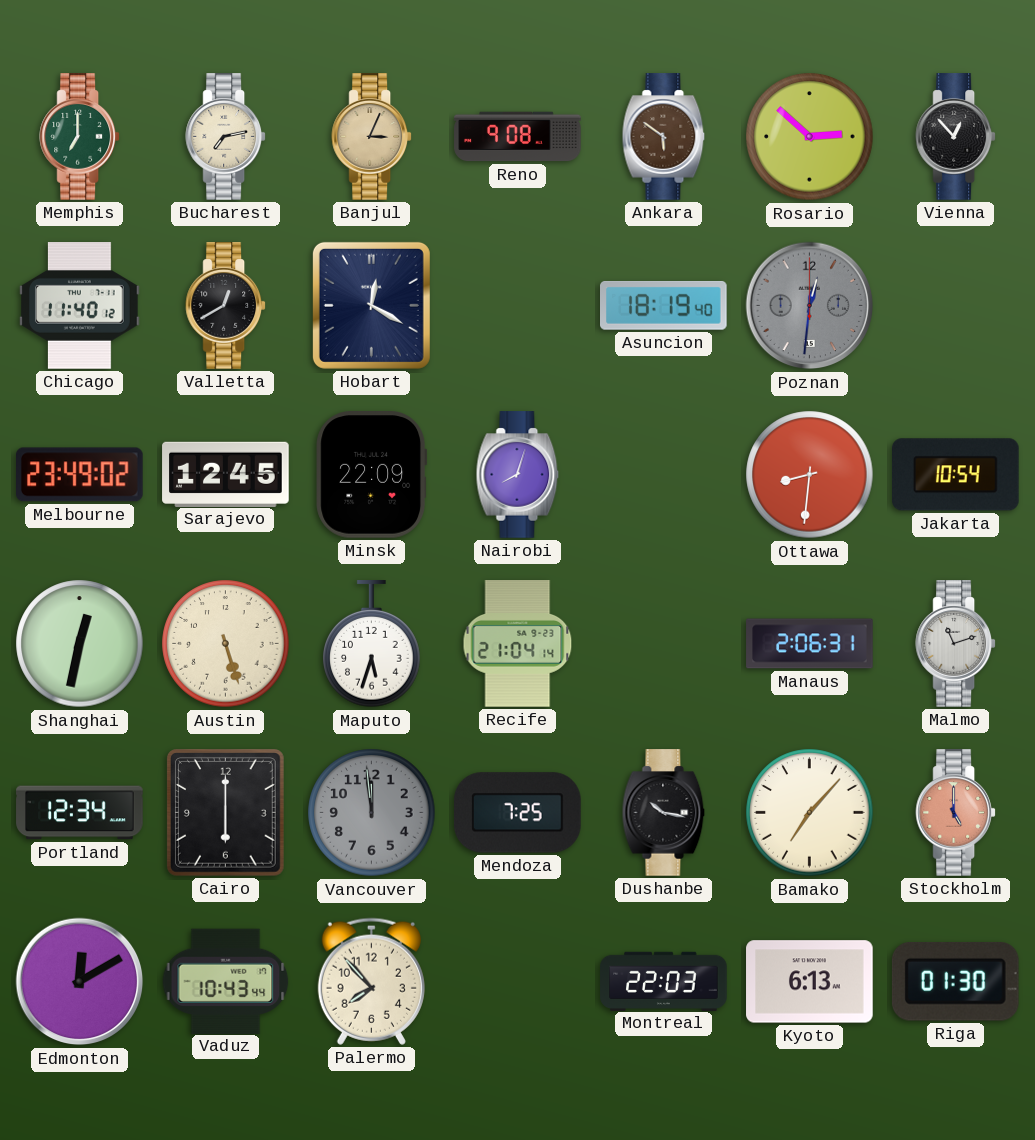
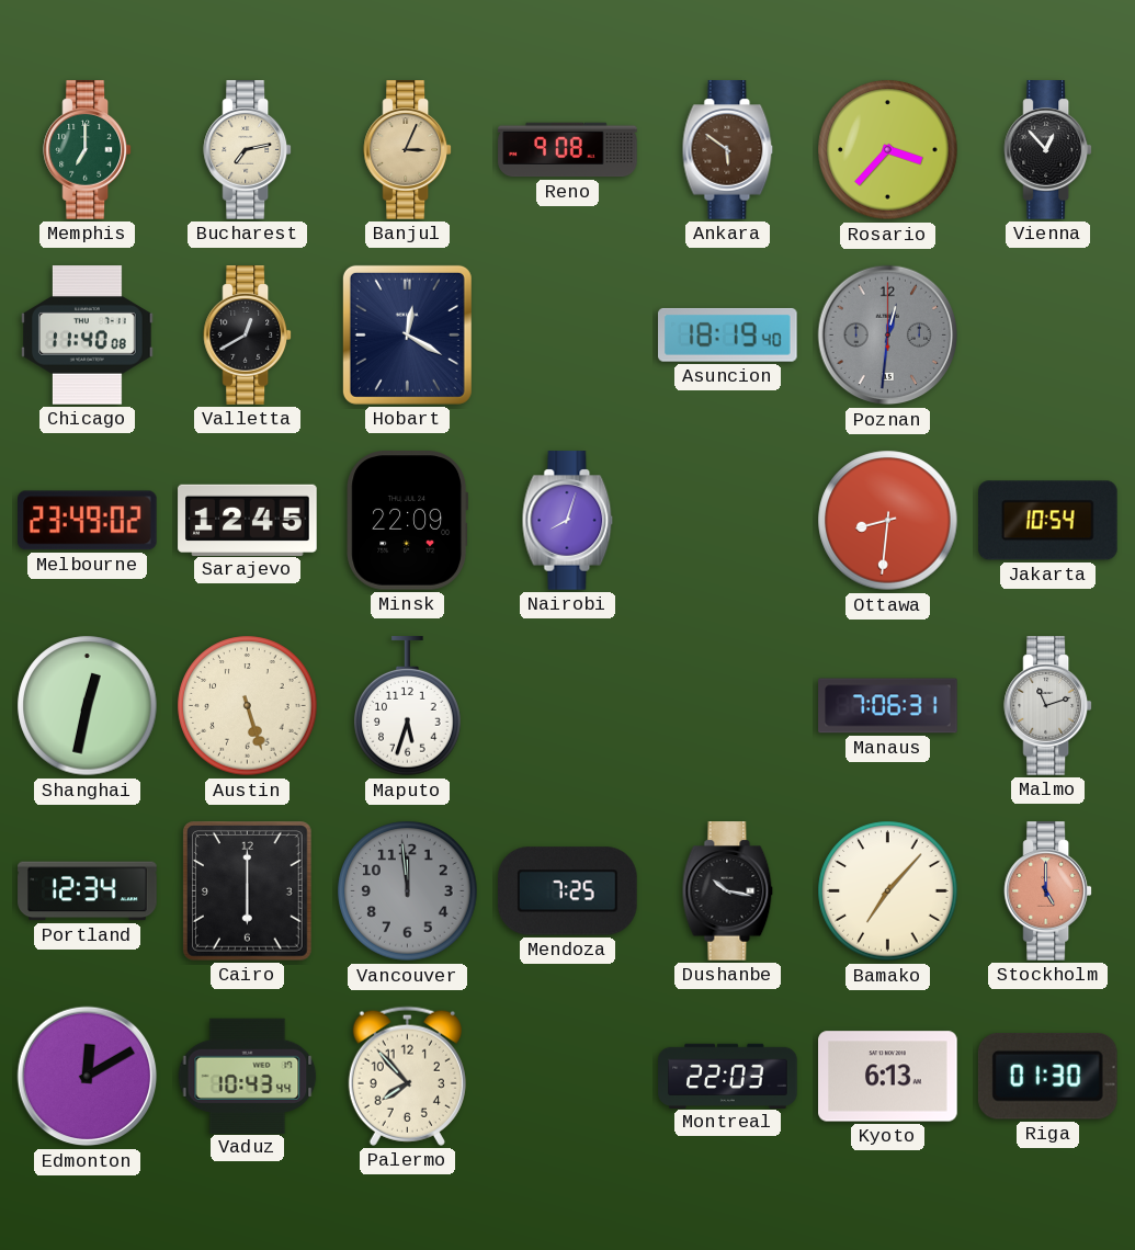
Rosario: 2:52 -> 3:37 (888, 150)
Chicago: 11:40:12 -> 11:40:08 (88, 336)
Recife: 21:04 -> none (518, 644)
Manaus: 2:06 -> 7:06 (888, 706)
